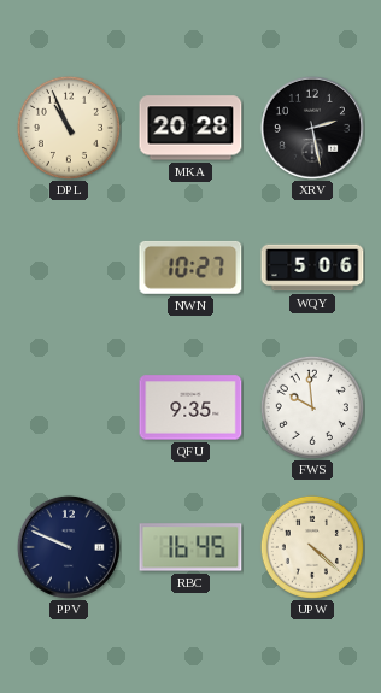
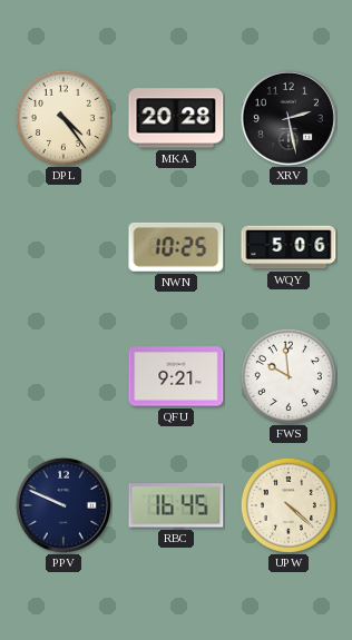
DPL: 10:56 -> 4:24 (63, 118)
NWN: 10:27 -> 10:25 (176, 247)
QFU: 9:35 -> 9:21 (176, 376)
